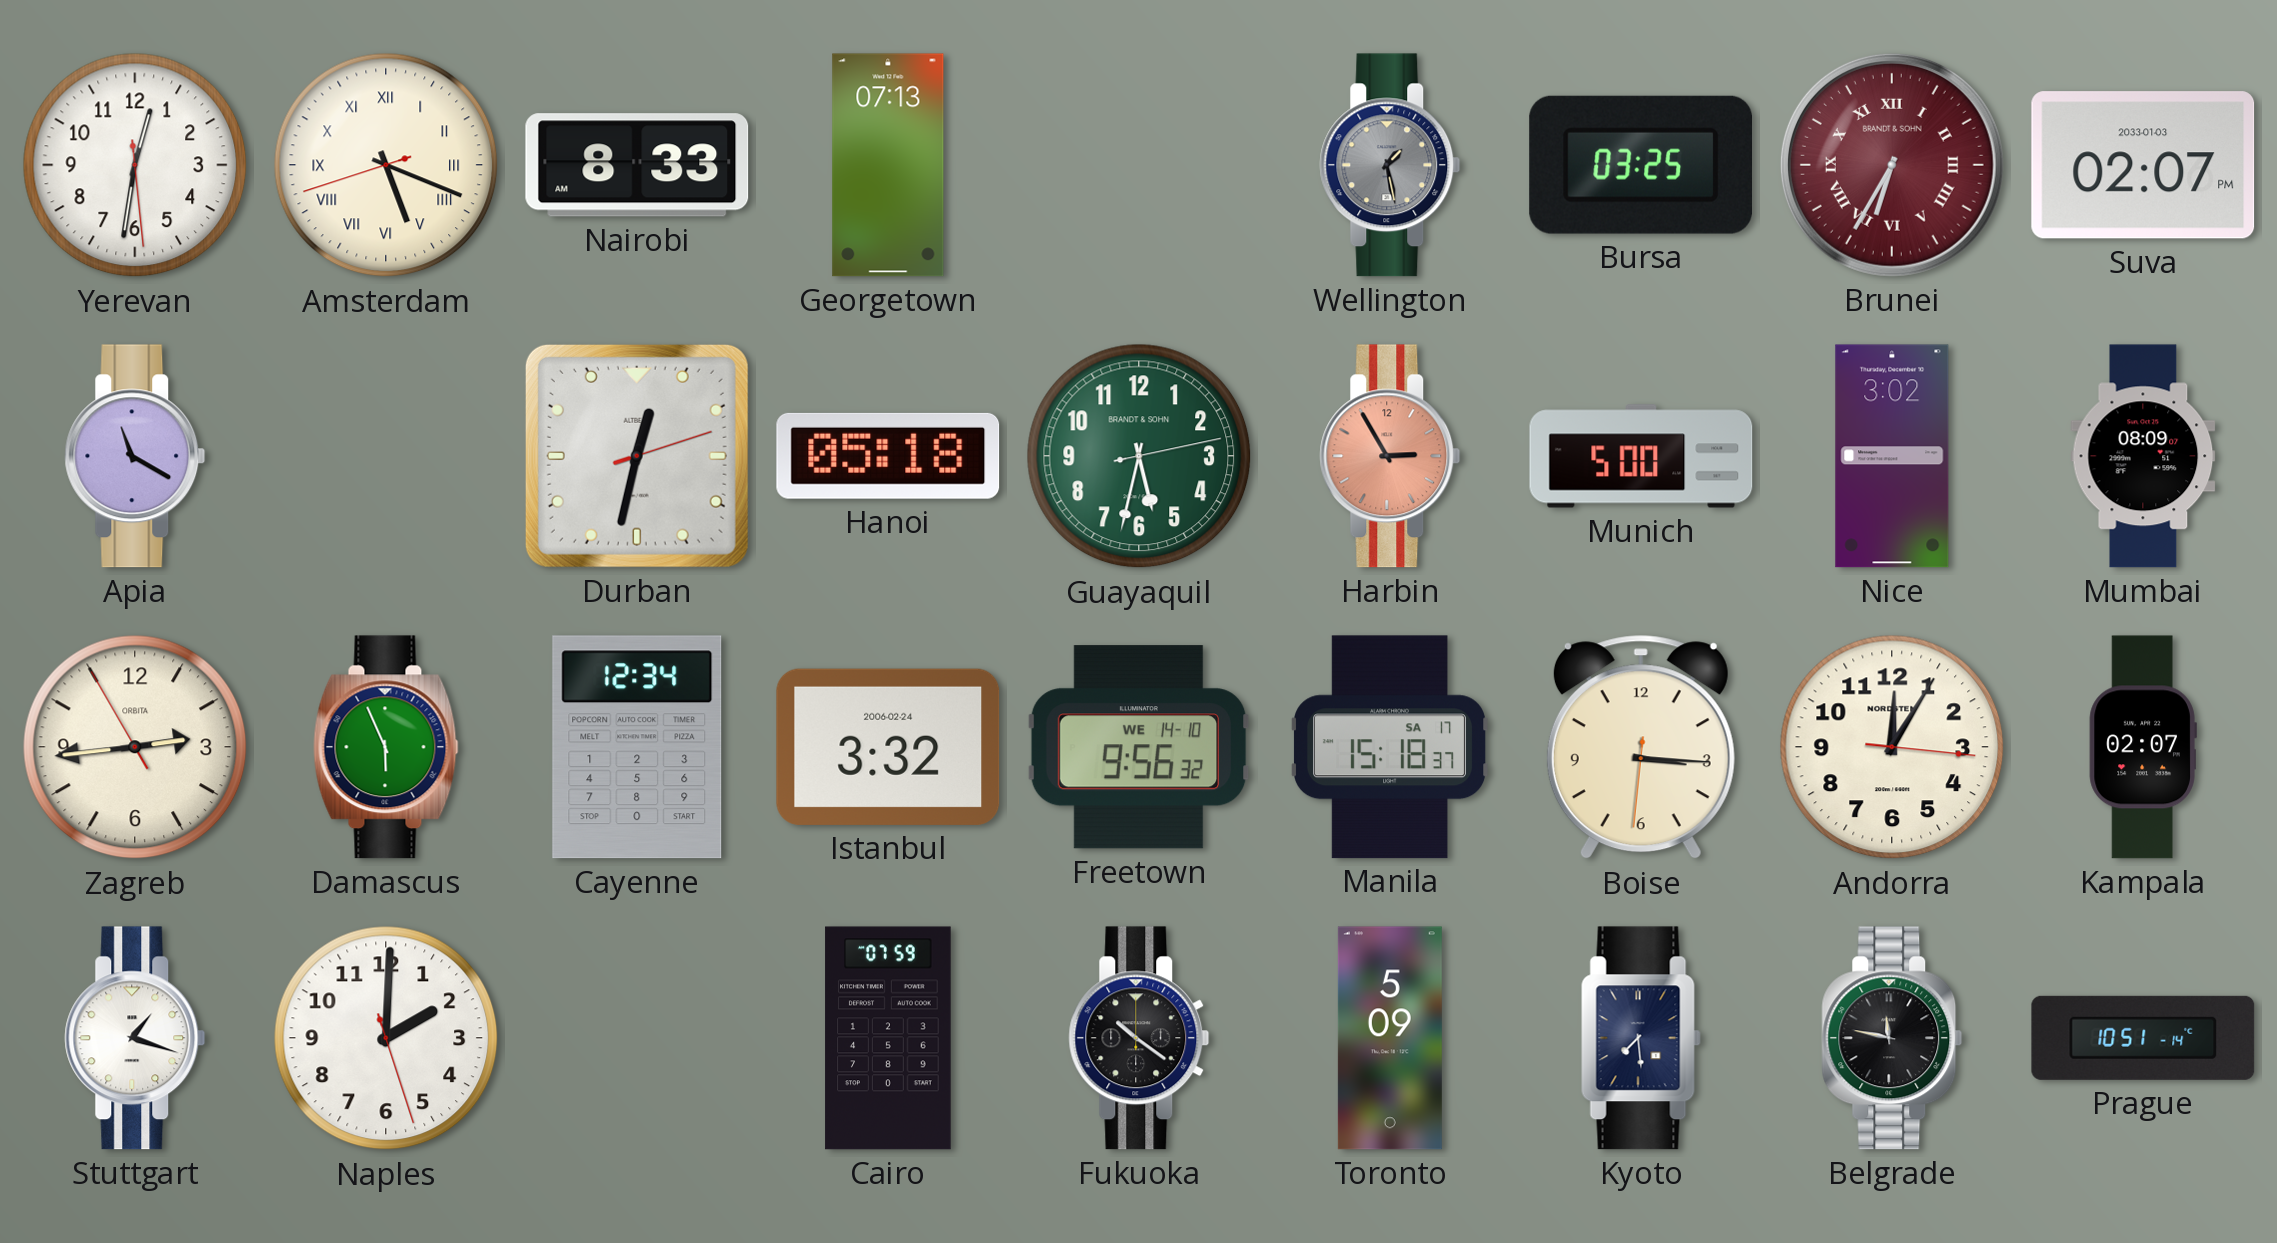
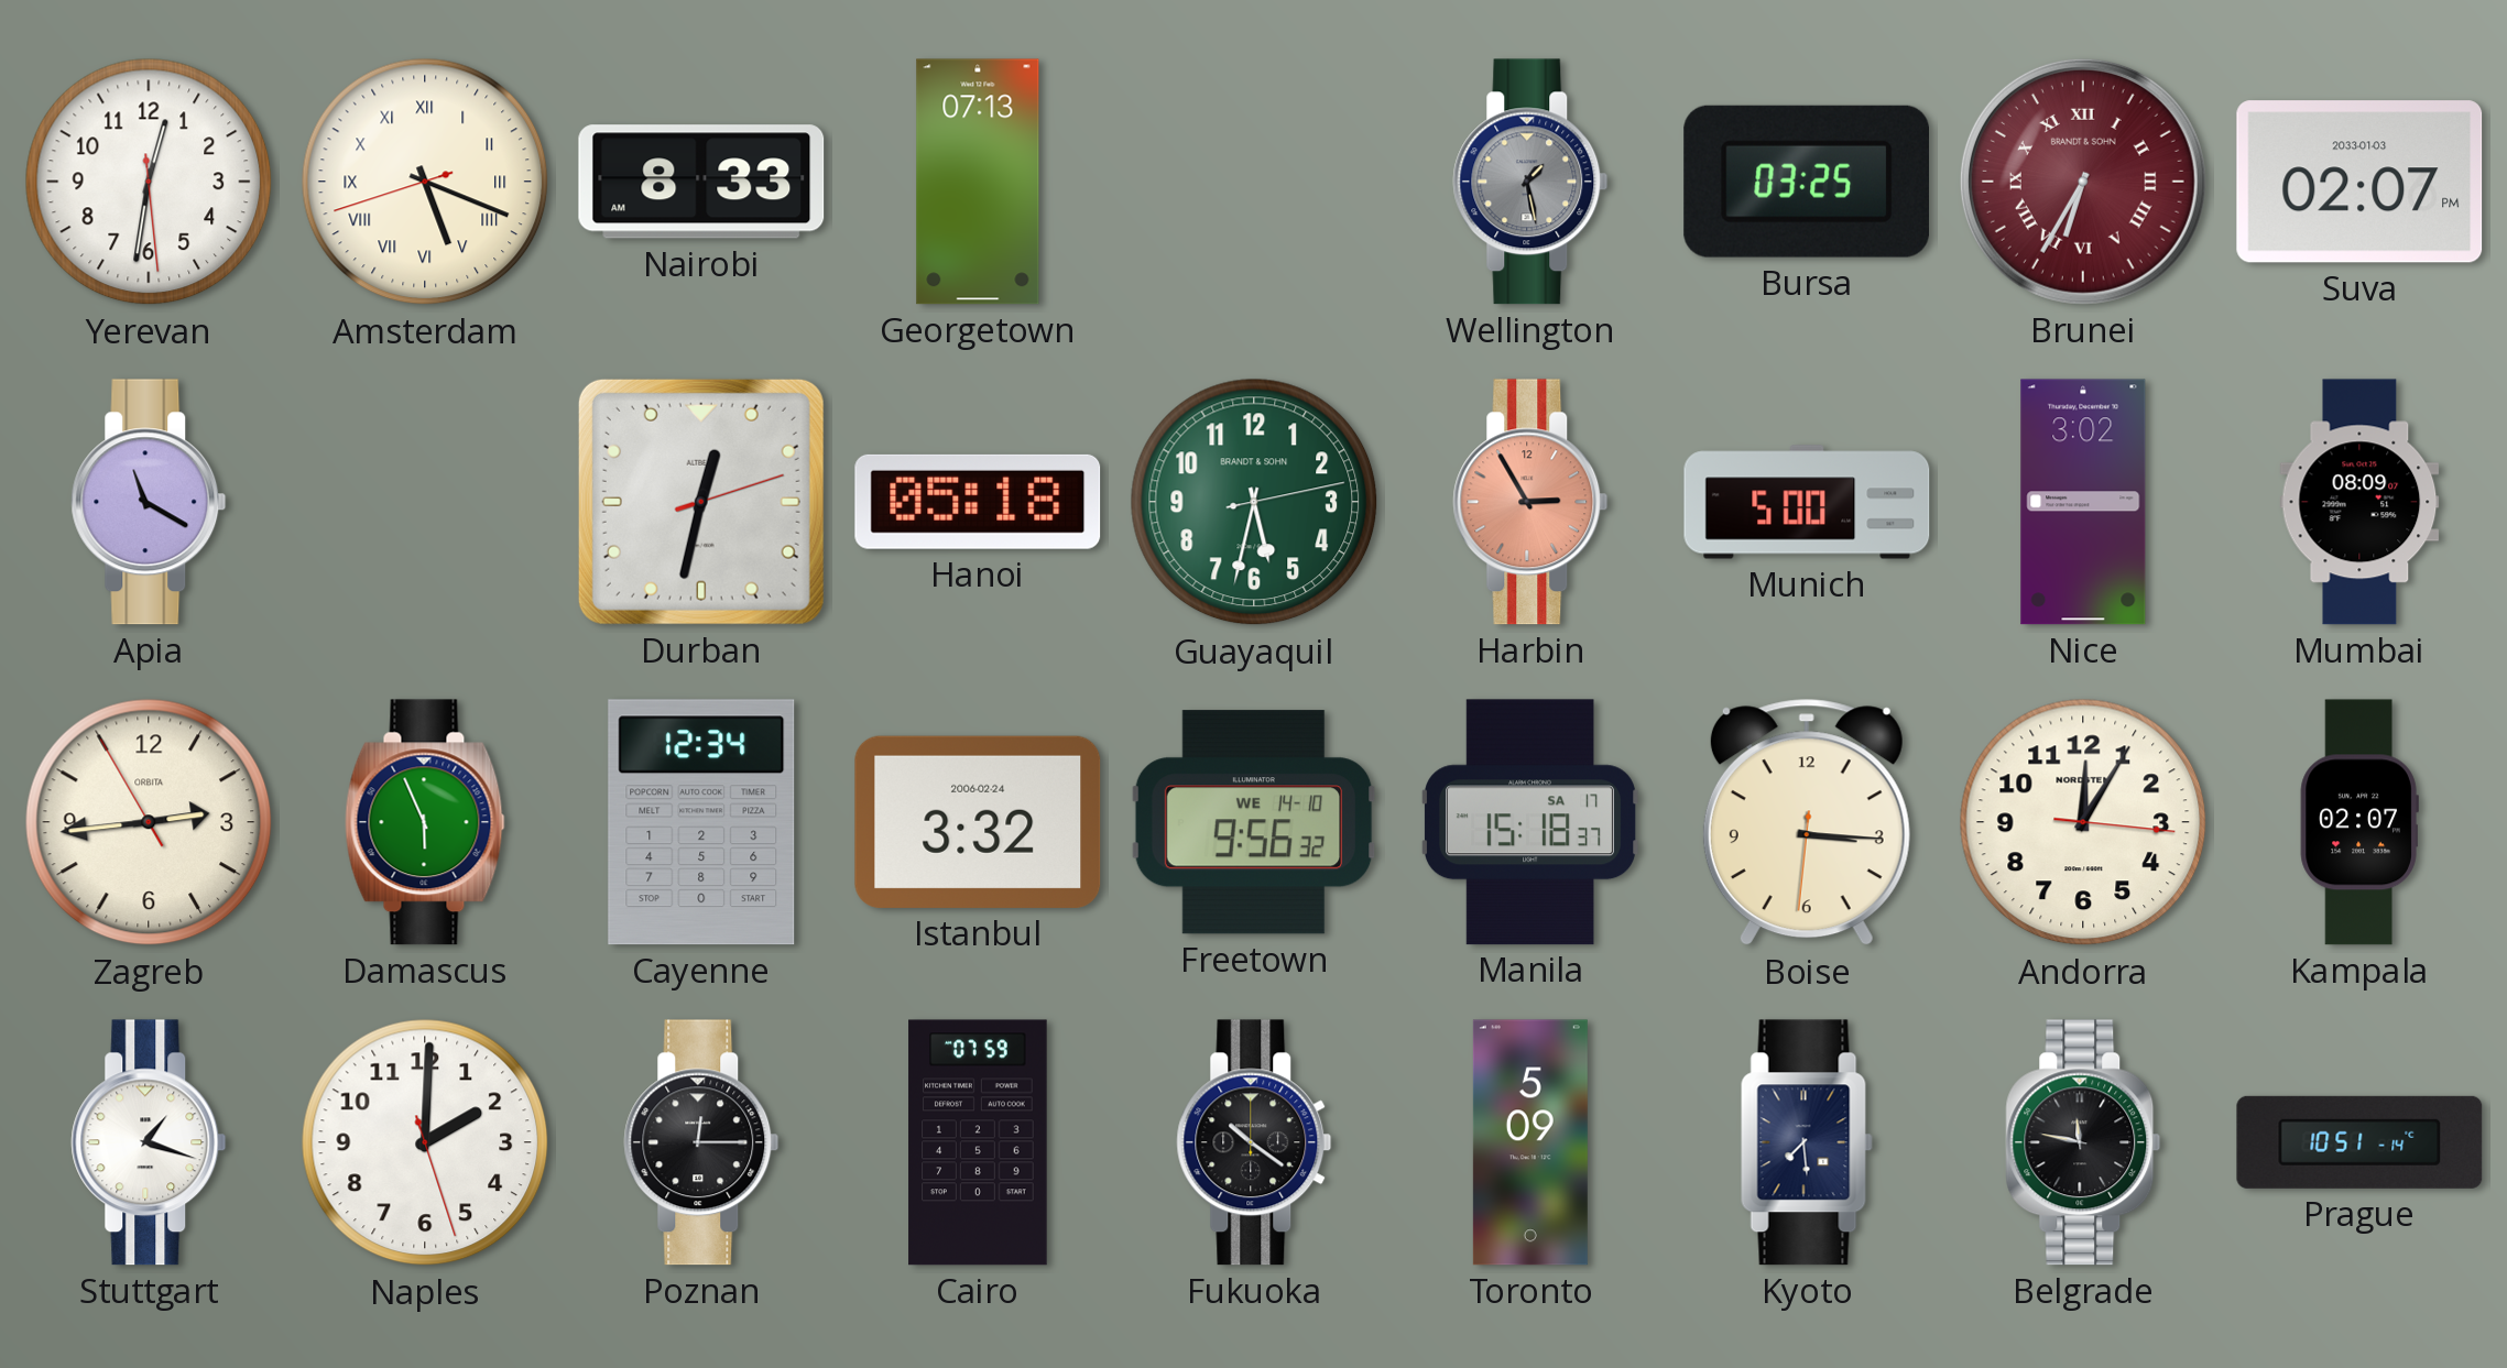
Poznan: none -> 12:15 (701, 1142)
